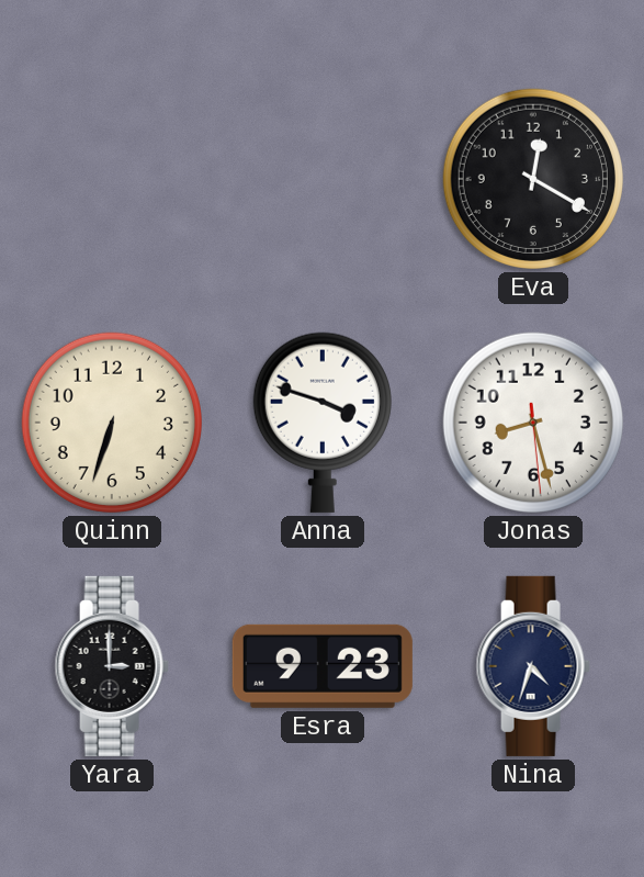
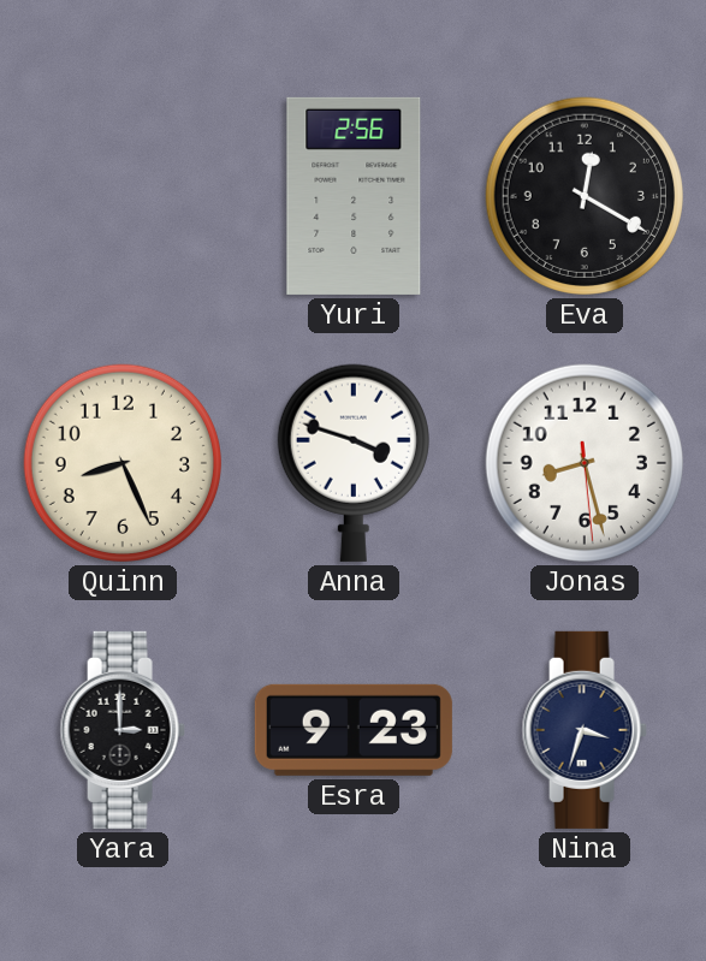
Yuri: none -> 2:56 (354, 196)
Quinn: 6:33 -> 8:26 (123, 463)
Nina: 4:33 -> 3:33 (585, 730)
